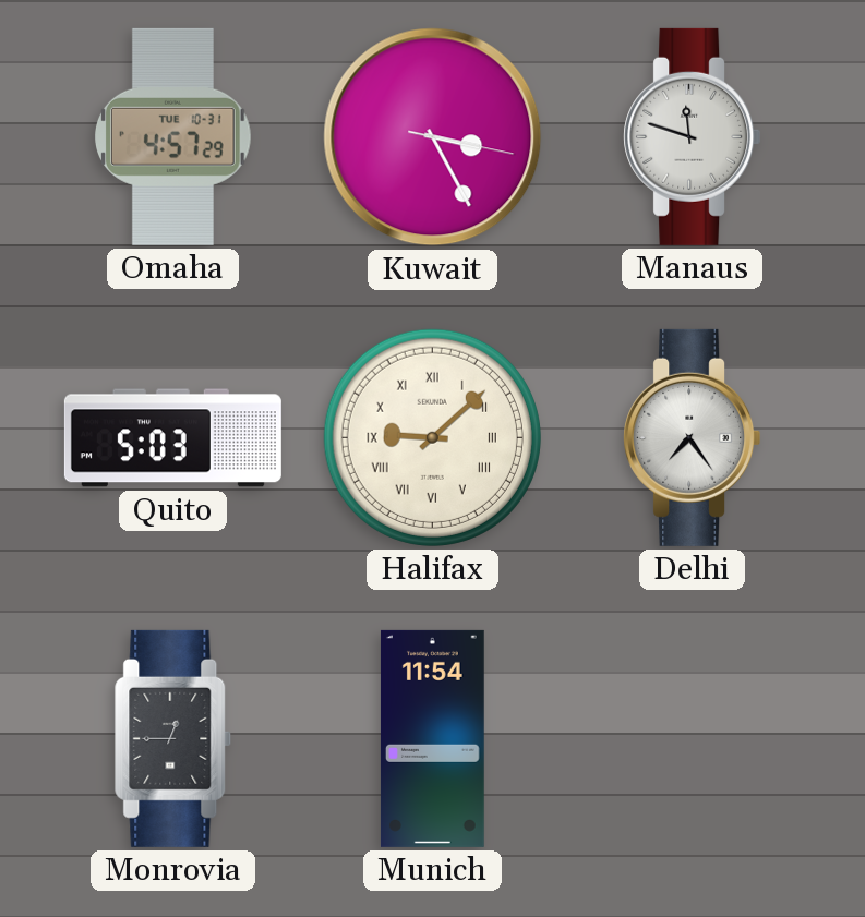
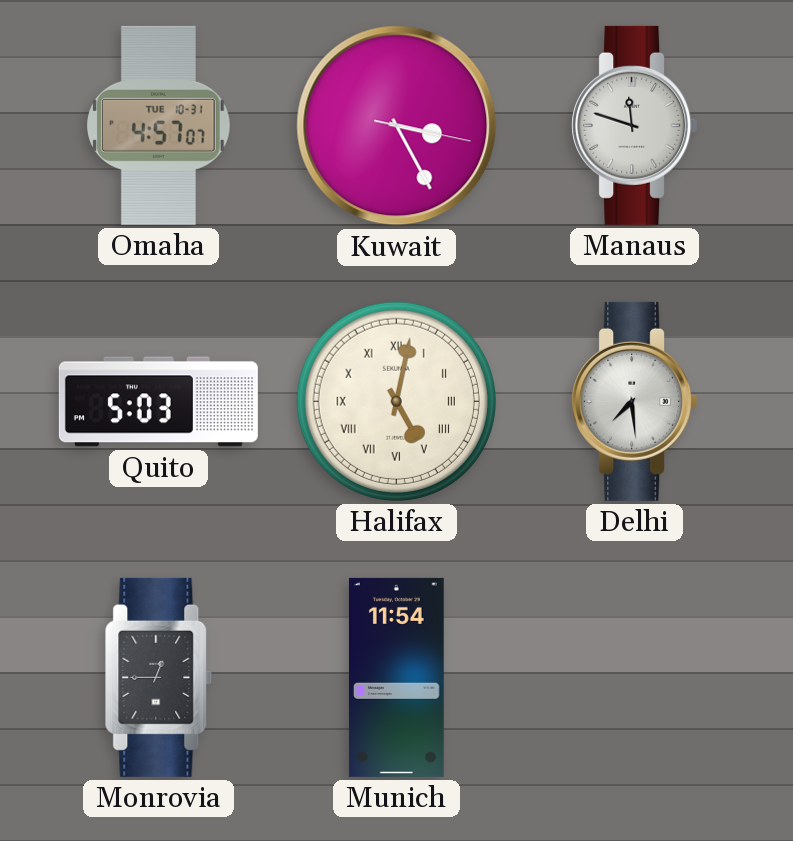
Omaha: 4:57:29 -> 4:57:07 (159, 125)
Halifax: 9:08 -> 5:02 (396, 401)
Delhi: 7:24 -> 7:29 (635, 401)
